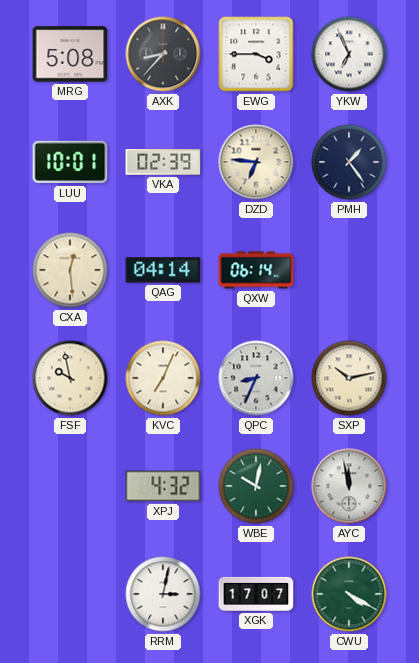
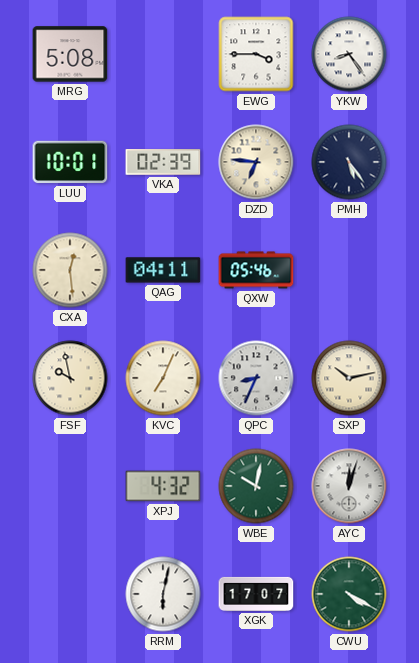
AXK: 8:37 -> none (163, 54)
YKW: 6:56 -> 8:24 (349, 54)
PMH: 1:24 -> 5:24 (349, 162)
QAG: 04:14 -> 04:11 (163, 270)
QXW: 06:14 -> 05:46 (256, 270)
AYC: 11:58 -> 12:03 (349, 486)
RRM: 3:02 -> 6:02 (163, 594)
